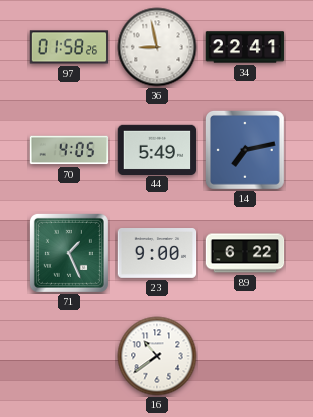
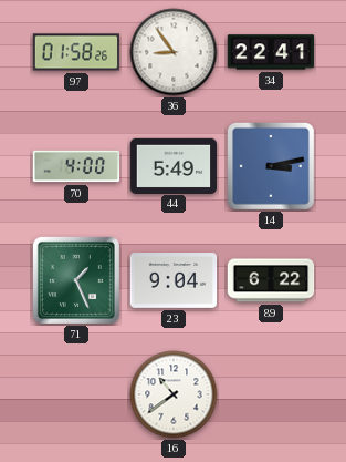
36: 8:58 -> 8:54 (174, 52)
70: 4:05 -> 4:00 (76, 166)
14: 7:13 -> 3:13 (271, 166)
23: 9:00 -> 9:04 (174, 281)
